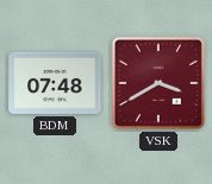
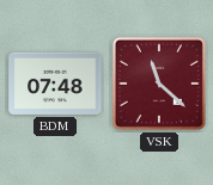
VSK: 3:40 -> 11:22 (159, 84)
